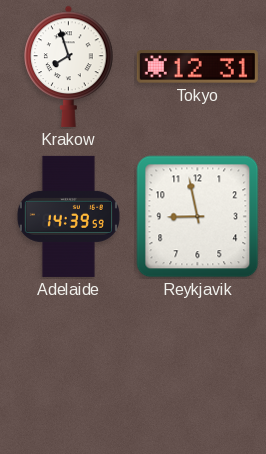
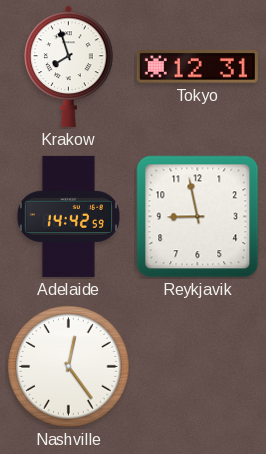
Adelaide: 14:39 -> 14:42 (68, 216)
Nashville: none -> 12:24 (69, 367)
